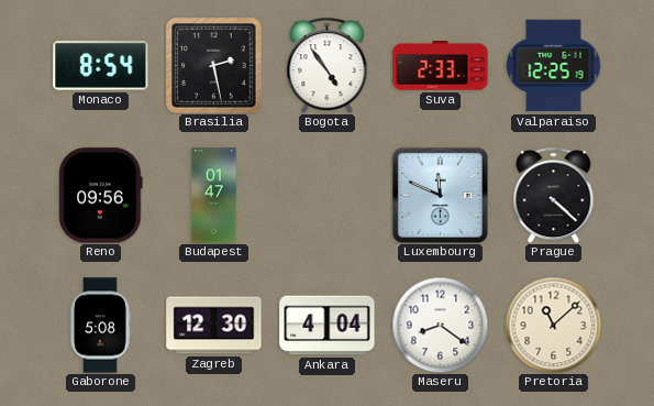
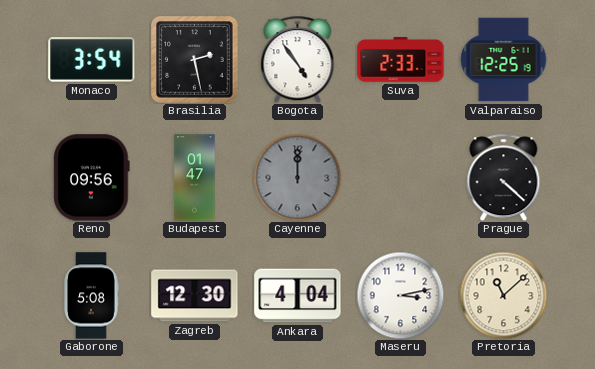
Monaco: 8:54 -> 3:54 (92, 60)
Cayenne: none -> 12:00 (297, 177)
Luxembourg: 11:49 -> none (440, 195)
Maseru: 8:21 -> 3:13 (400, 295)
